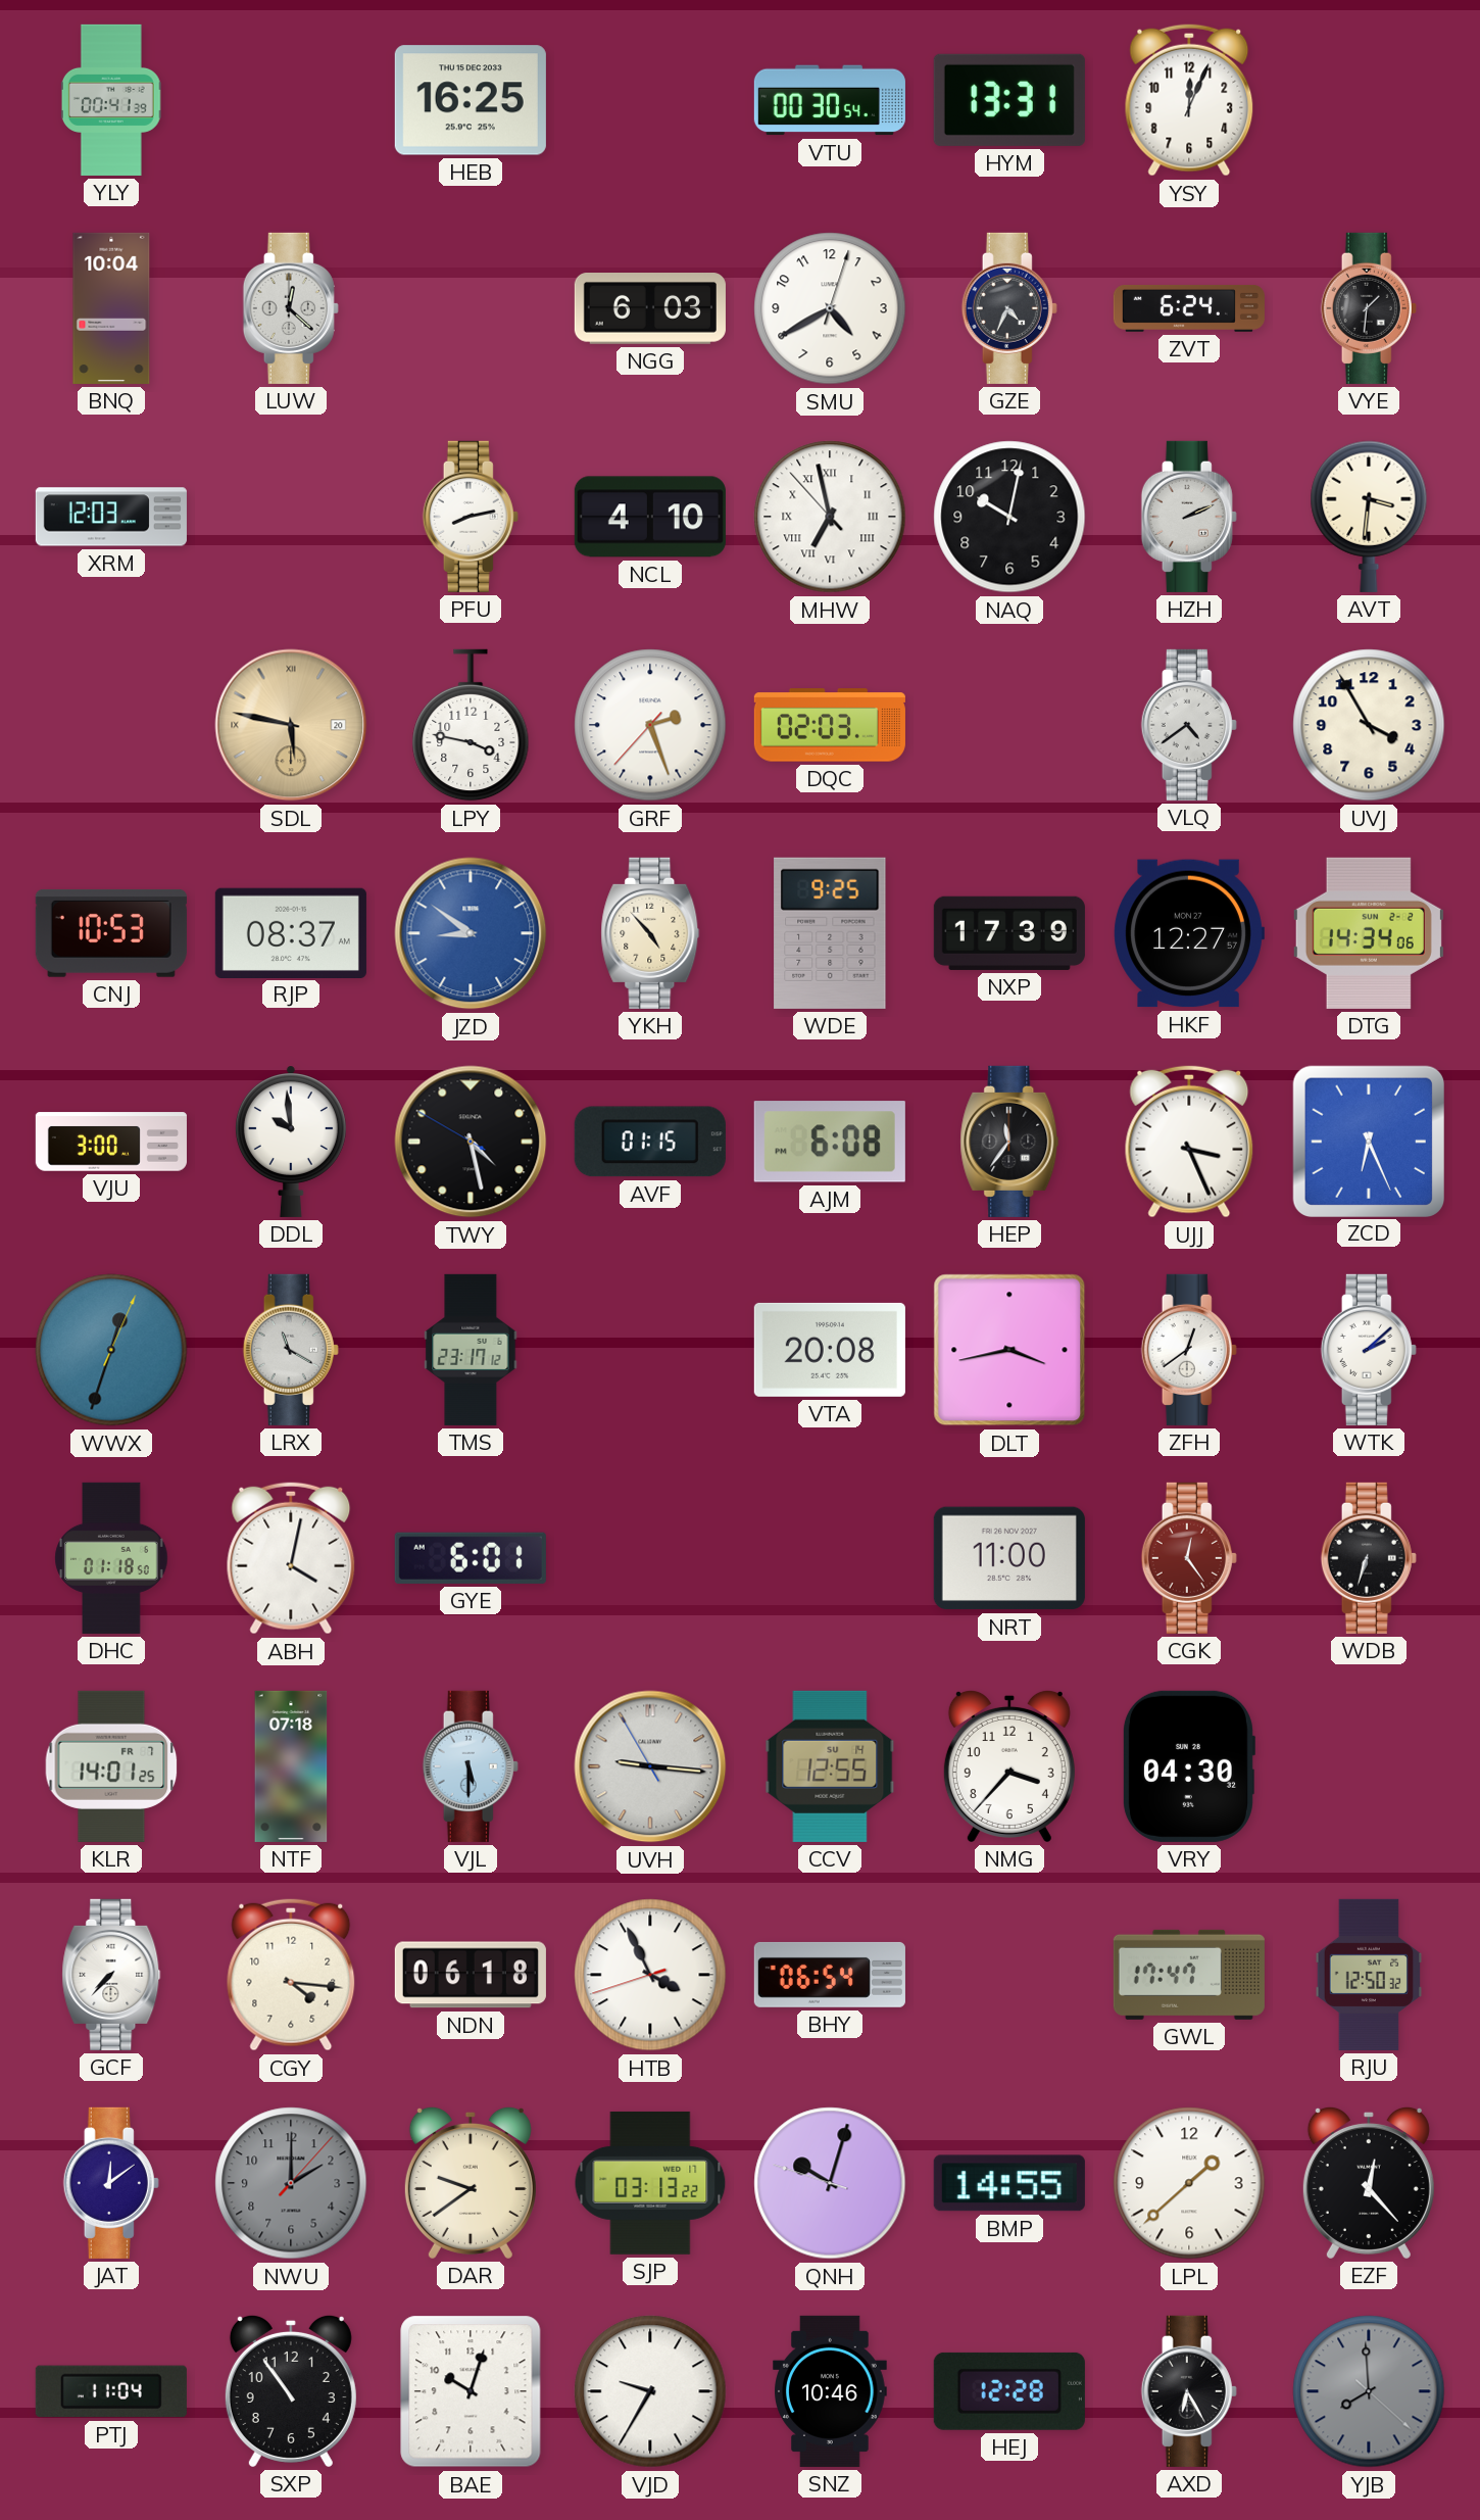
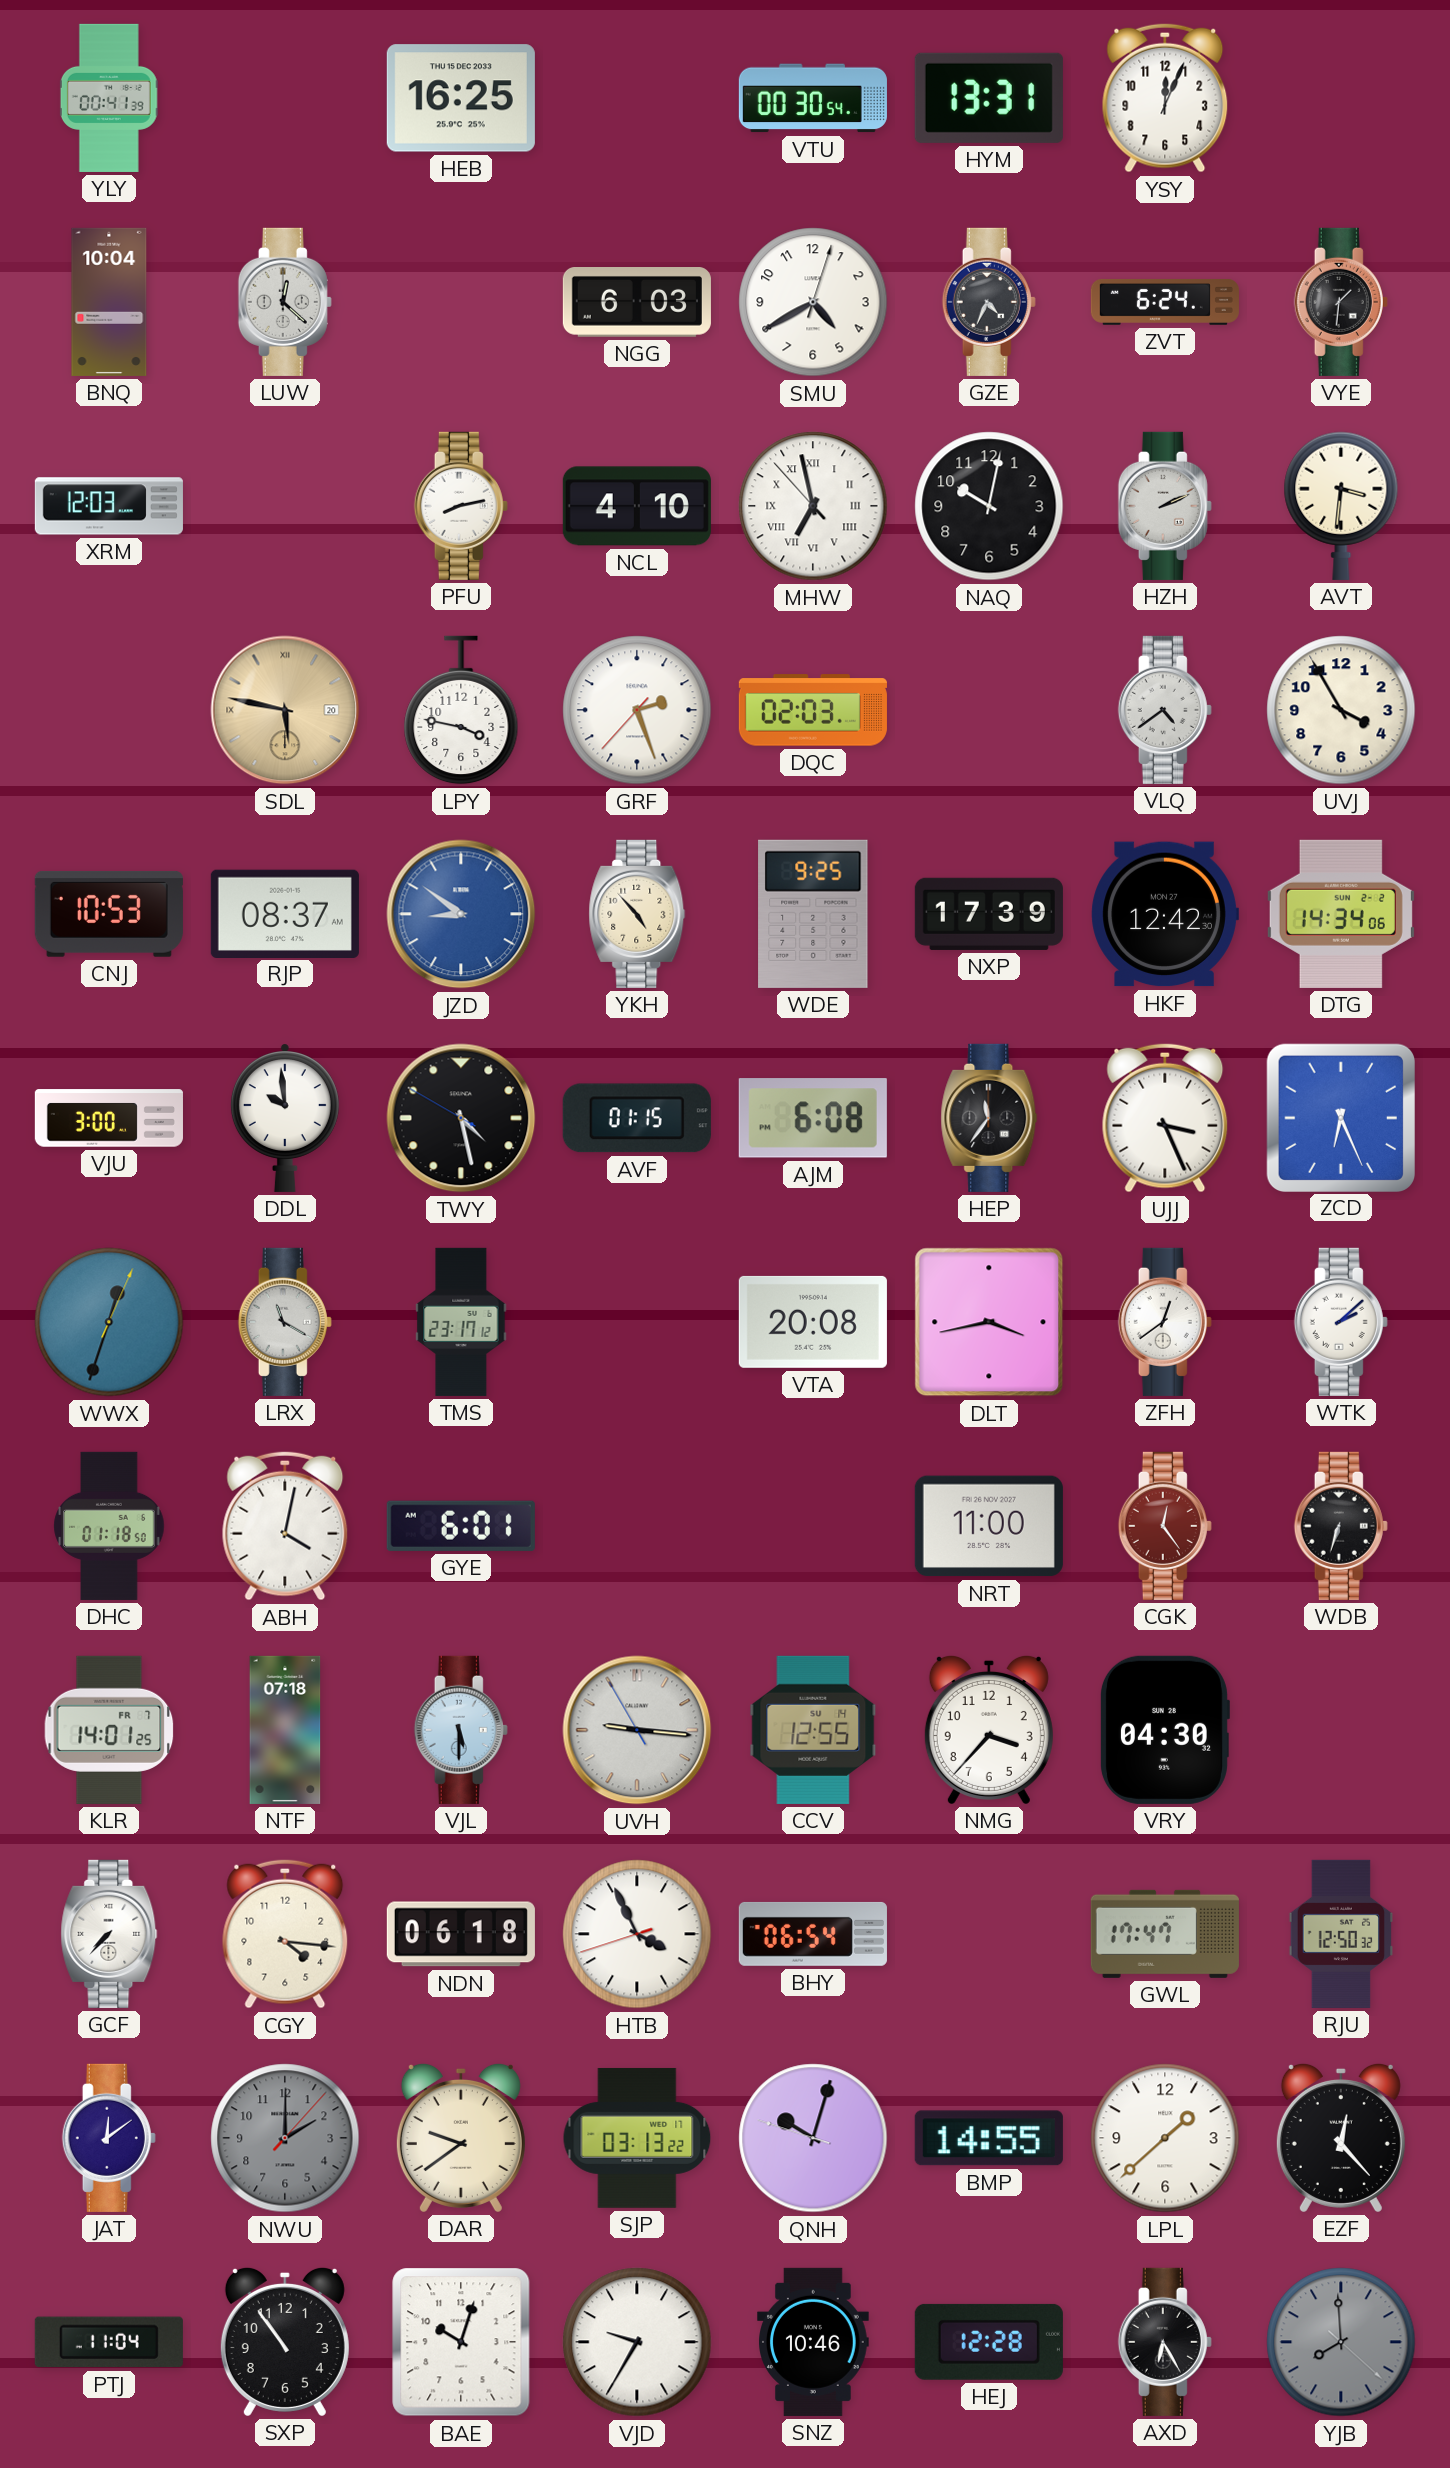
HKF: 12:27 -> 12:42 (1165, 914)
